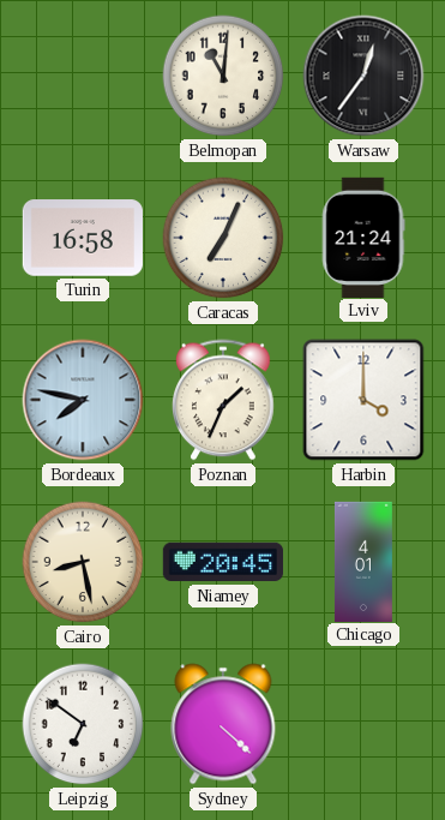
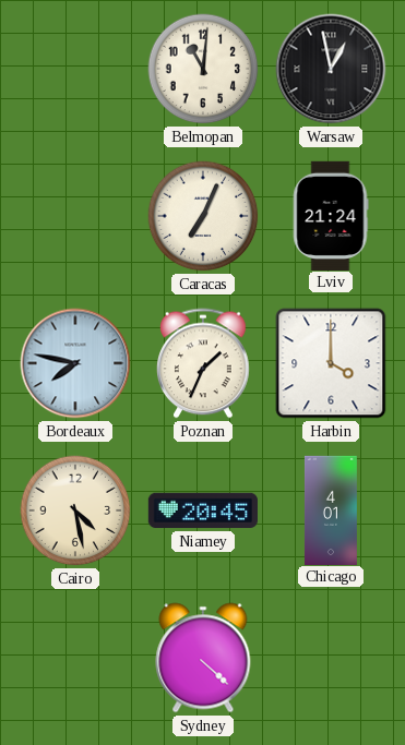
Warsaw: 12:36 -> 12:58 (331, 69)
Turin: 16:58 -> none (83, 238)
Cairo: 8:28 -> 4:28 (75, 510)
Leipzig: 6:51 -> none (83, 724)
